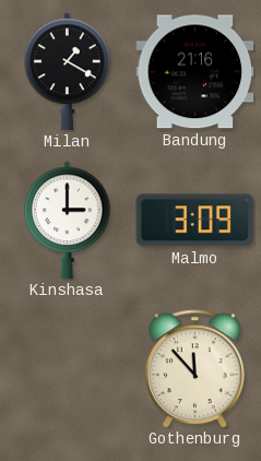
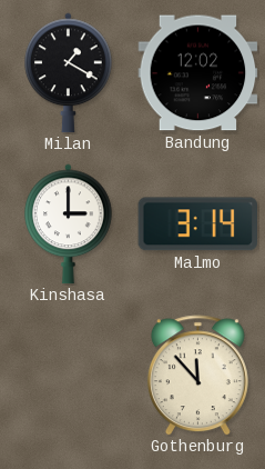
Bandung: 21:16 -> 12:02 (198, 73)
Malmo: 3:09 -> 3:14 (198, 224)
